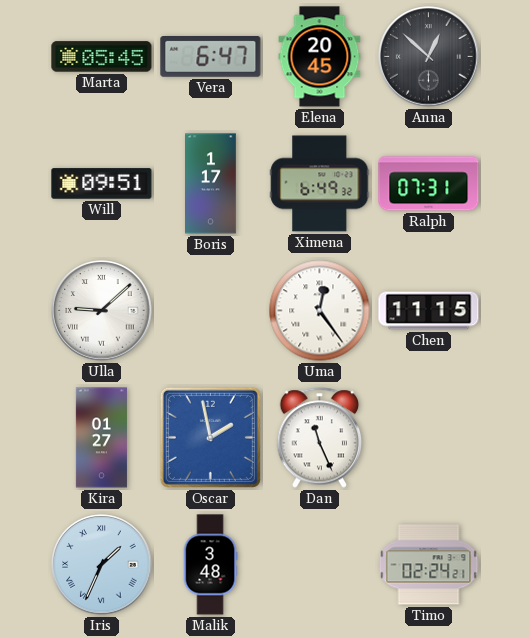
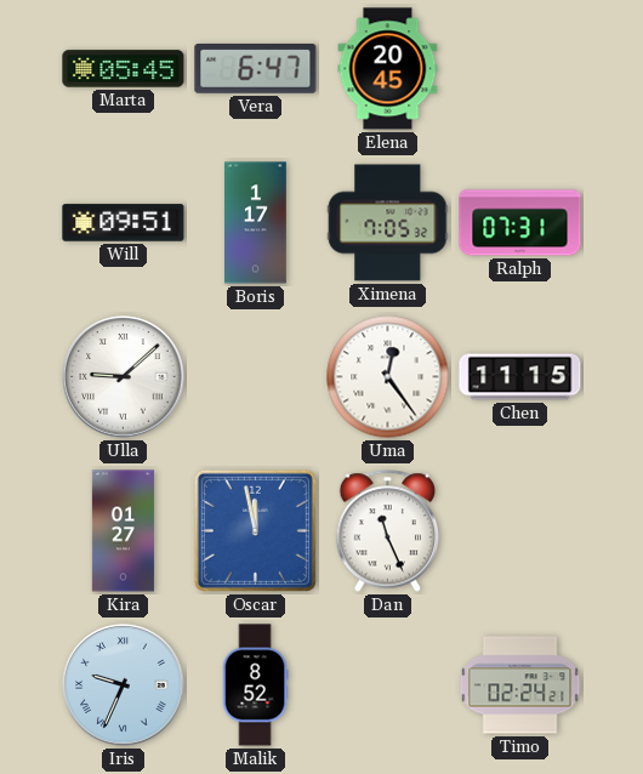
Anna: 12:52 -> none (429, 57)
Ximena: 6:49 -> 7:05 (388, 223)
Oscar: 1:58 -> 11:58 (255, 530)
Iris: 1:34 -> 9:34 (124, 685)
Malik: 3:48 -> 8:52 (255, 685)
